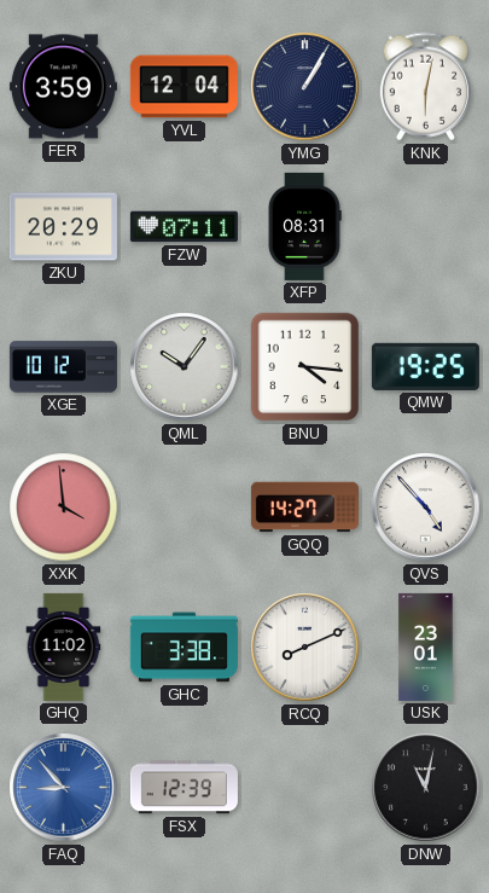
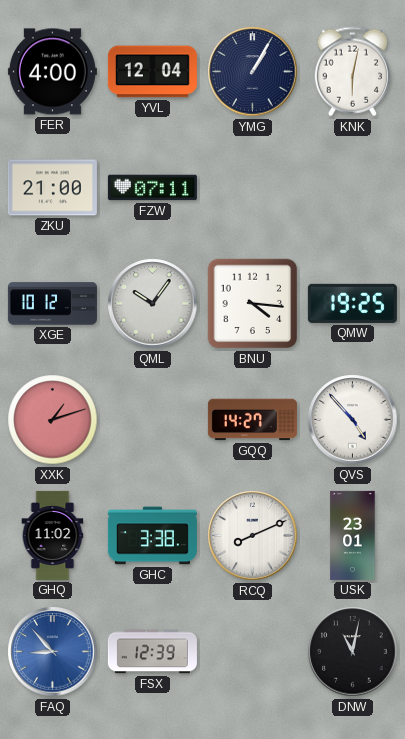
FER: 3:59 -> 4:00 (52, 72)
ZKU: 20:29 -> 21:00 (52, 188)
XFP: 08:31 -> none (304, 226)
XXK: 3:59 -> 1:12 (53, 420)
